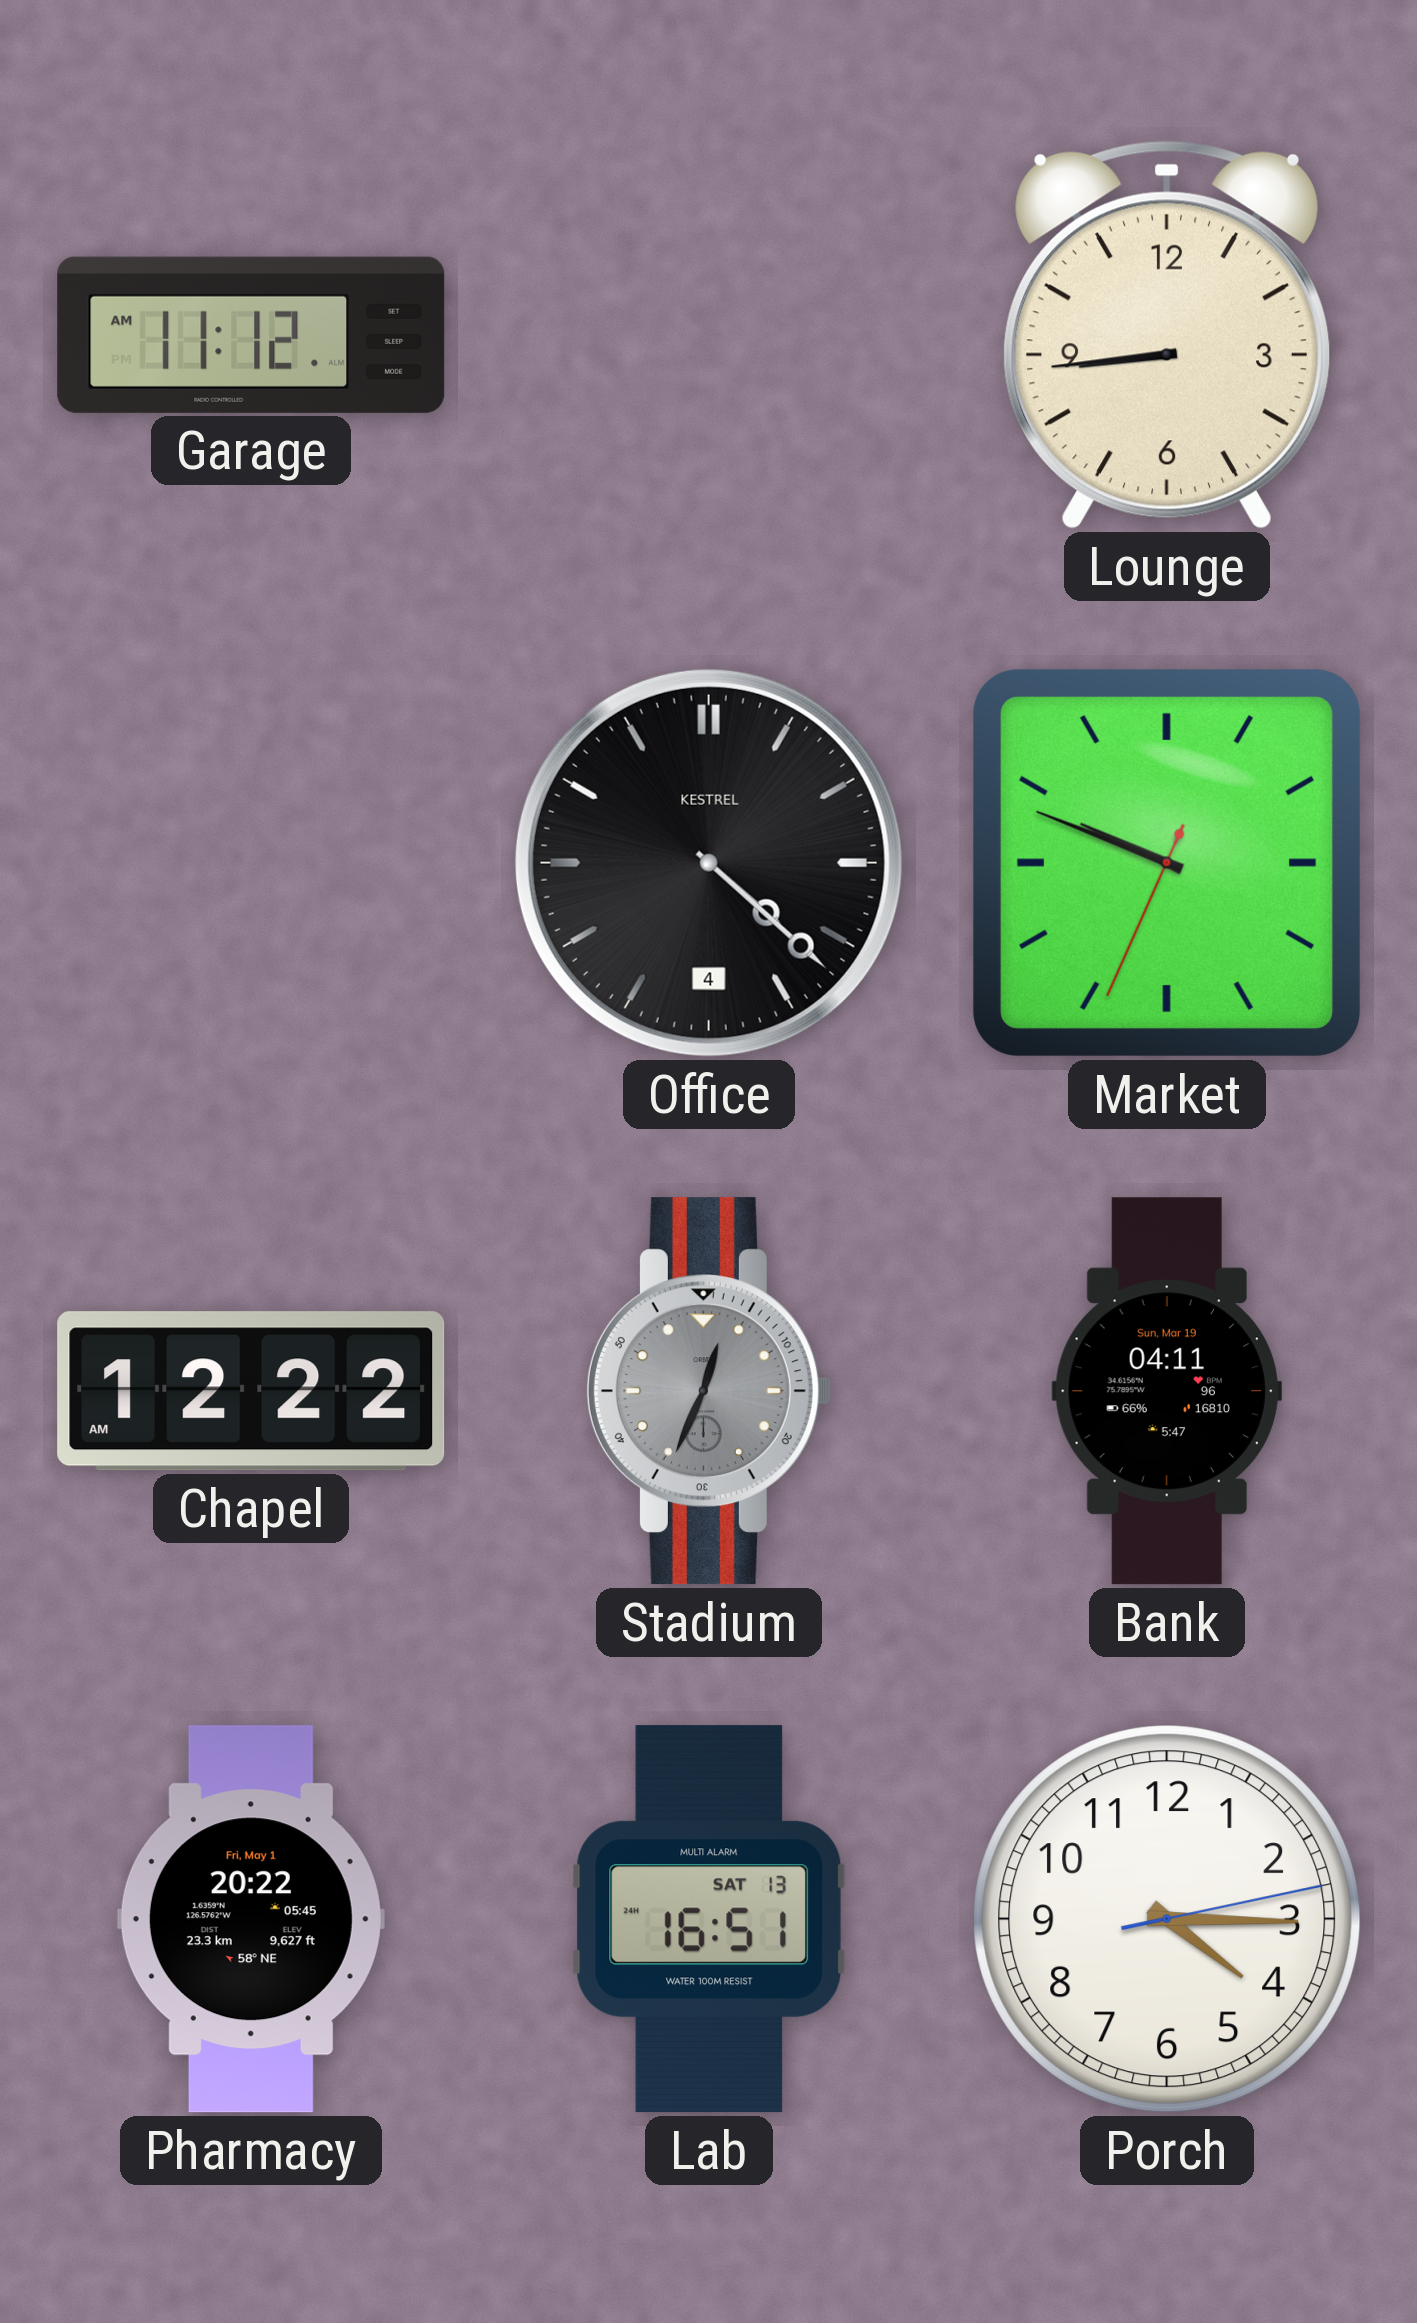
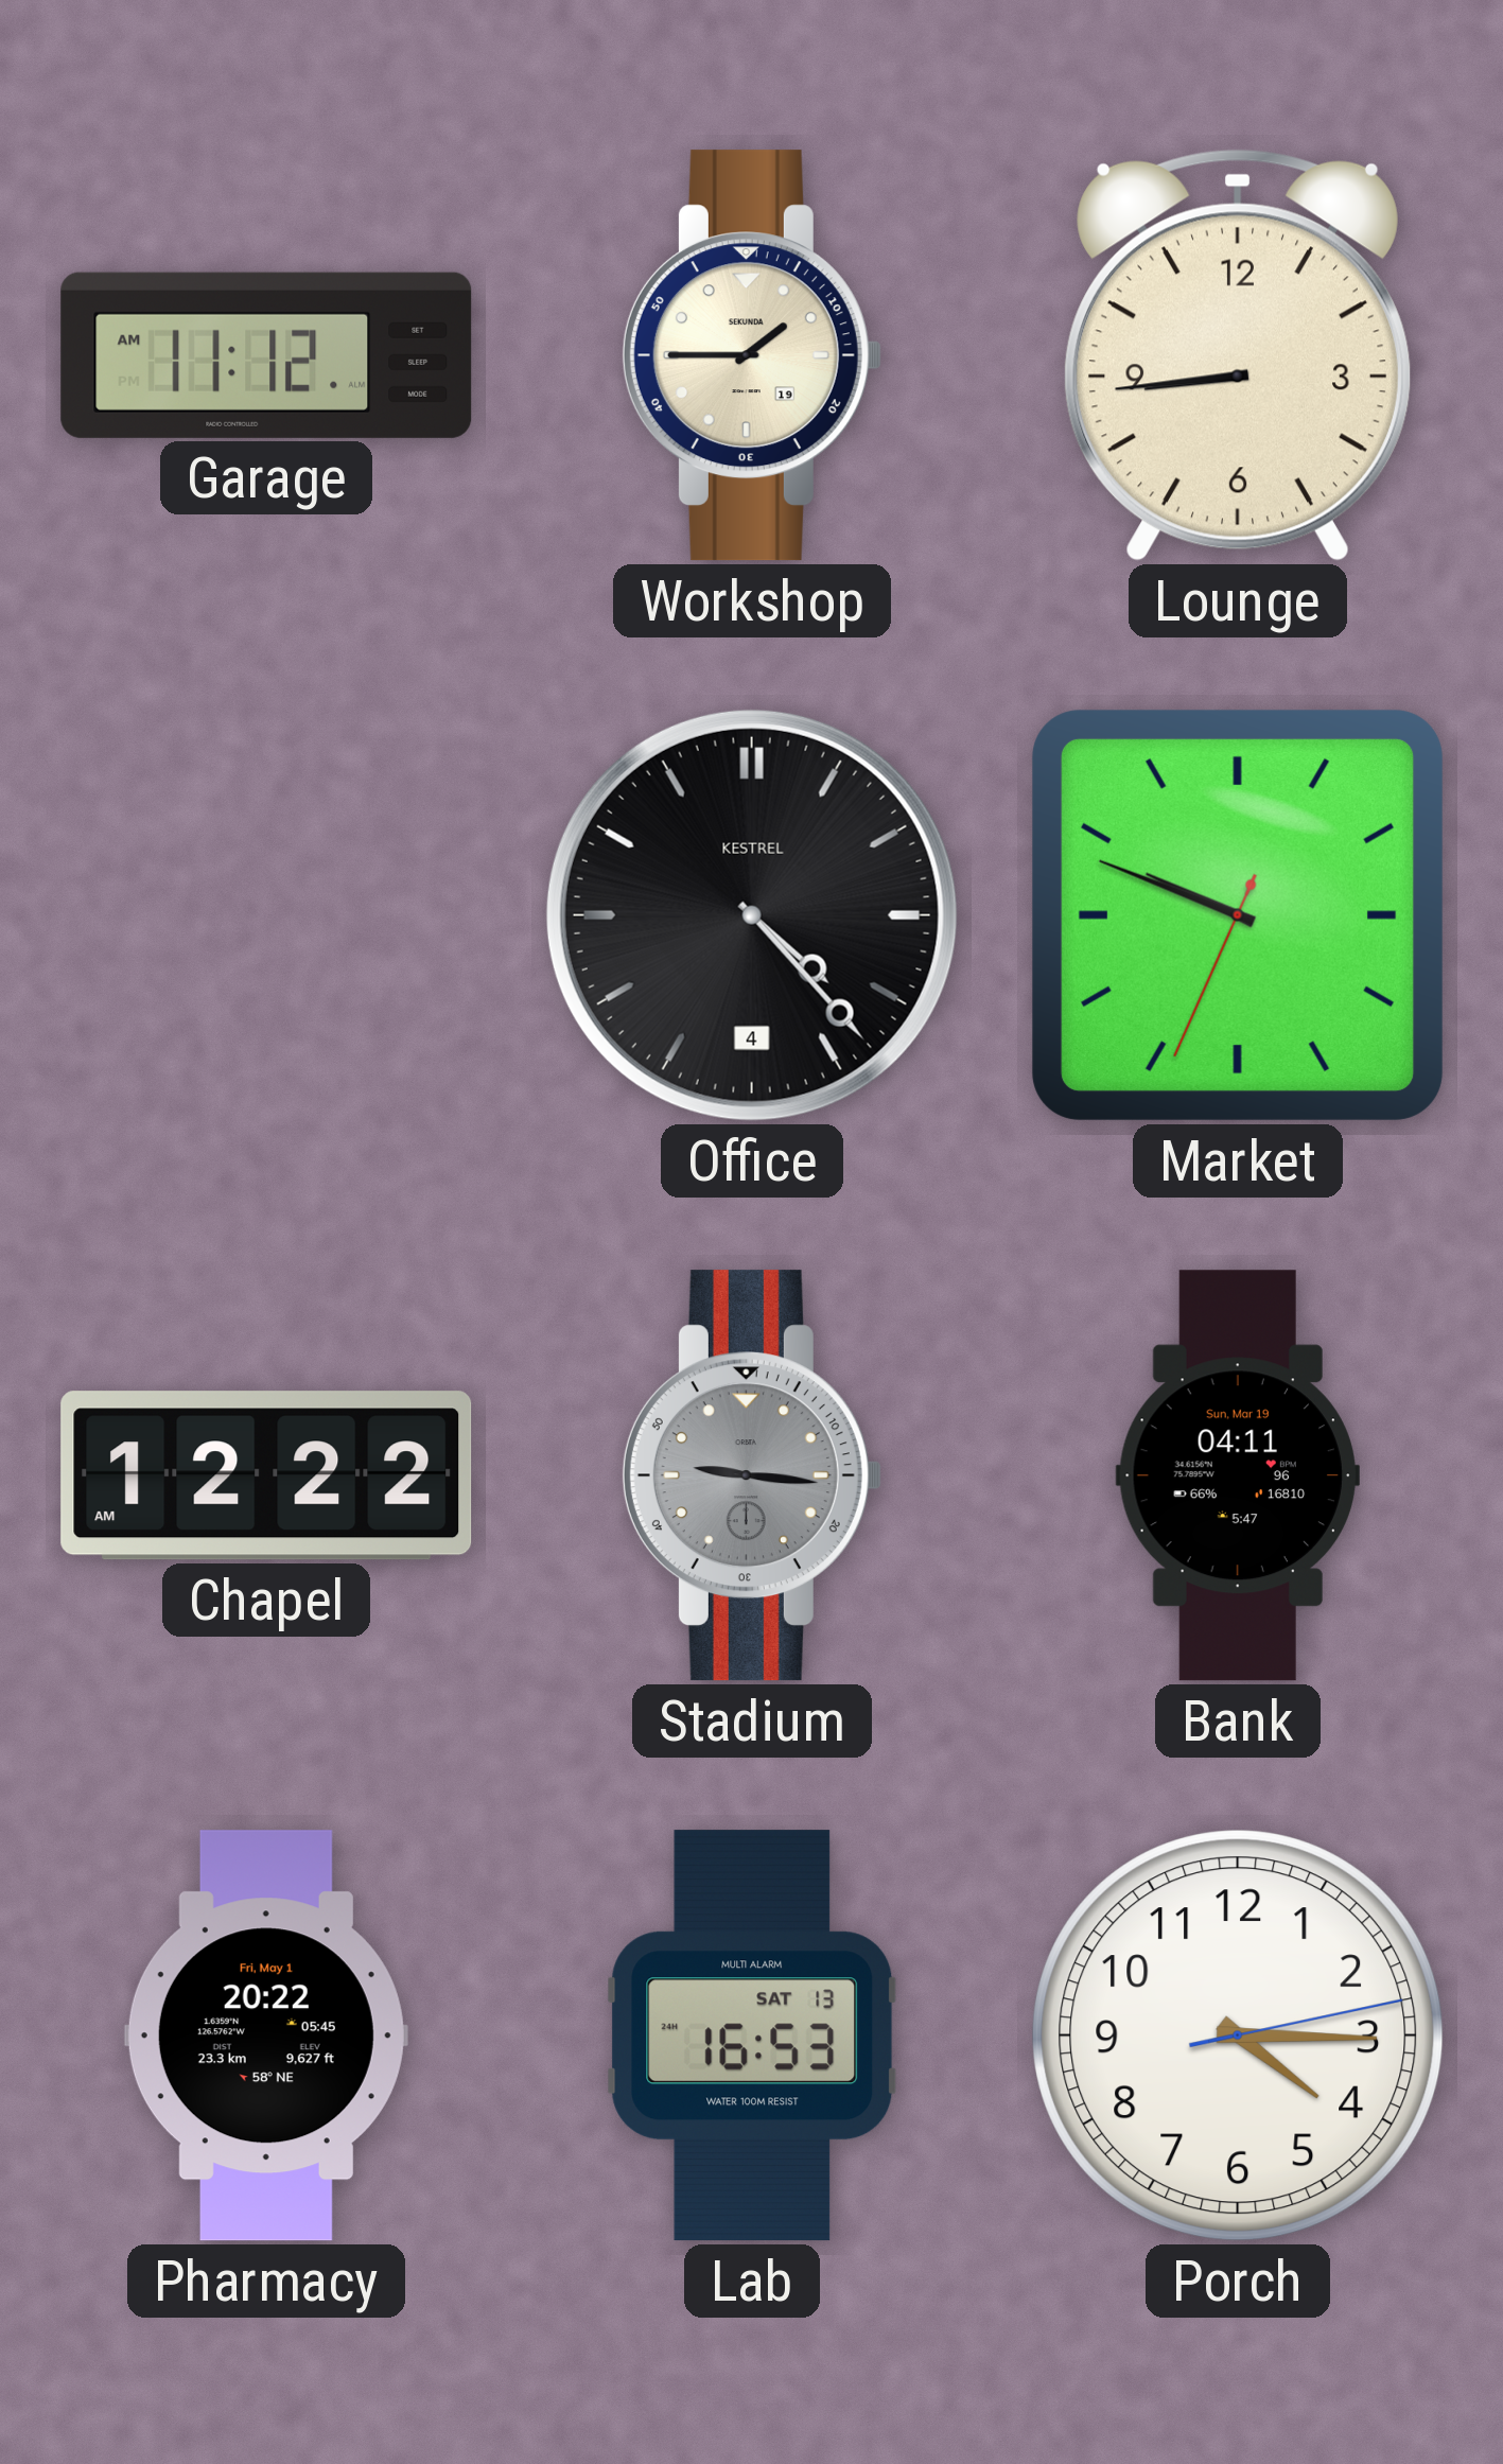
Workshop: none -> 1:45 (752, 355)
Office: 4:22 -> 4:23 (752, 915)
Stadium: 12:34 -> 9:16 (752, 1475)
Lab: 16:51 -> 16:53 (752, 2035)
